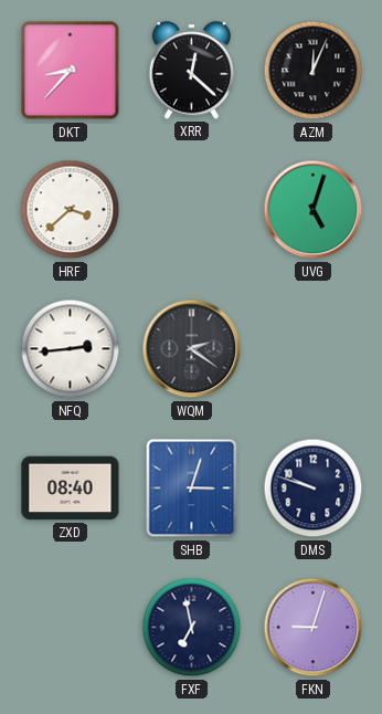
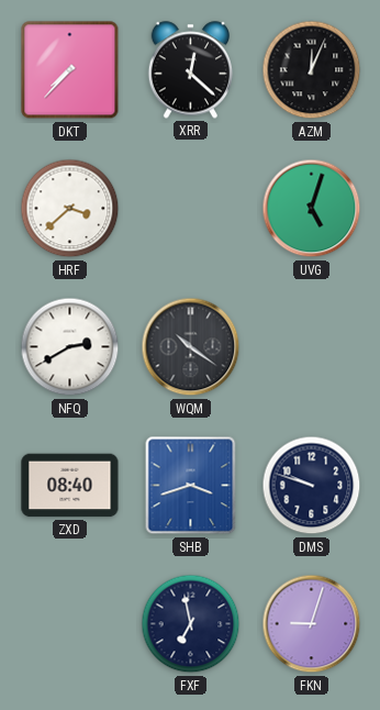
DKT: 8:37 -> 7:37 (70, 70)
NFQ: 2:44 -> 2:40 (70, 347)
WQM: 2:21 -> 10:21 (191, 347)
SHB: 3:03 -> 3:42 (191, 486)
